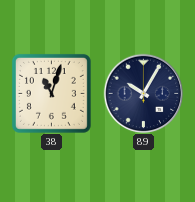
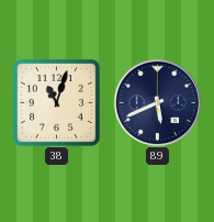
89: 10:05 -> 5:41 (157, 102)
